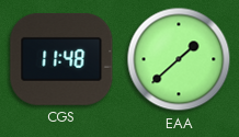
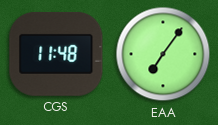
EAA: 1:38 -> 7:06 (163, 54)
